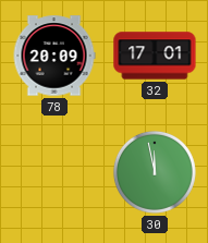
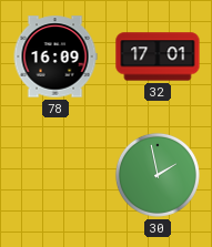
78: 20:09 -> 16:09 (55, 56)
30: 11:58 -> 1:58 (158, 175)
